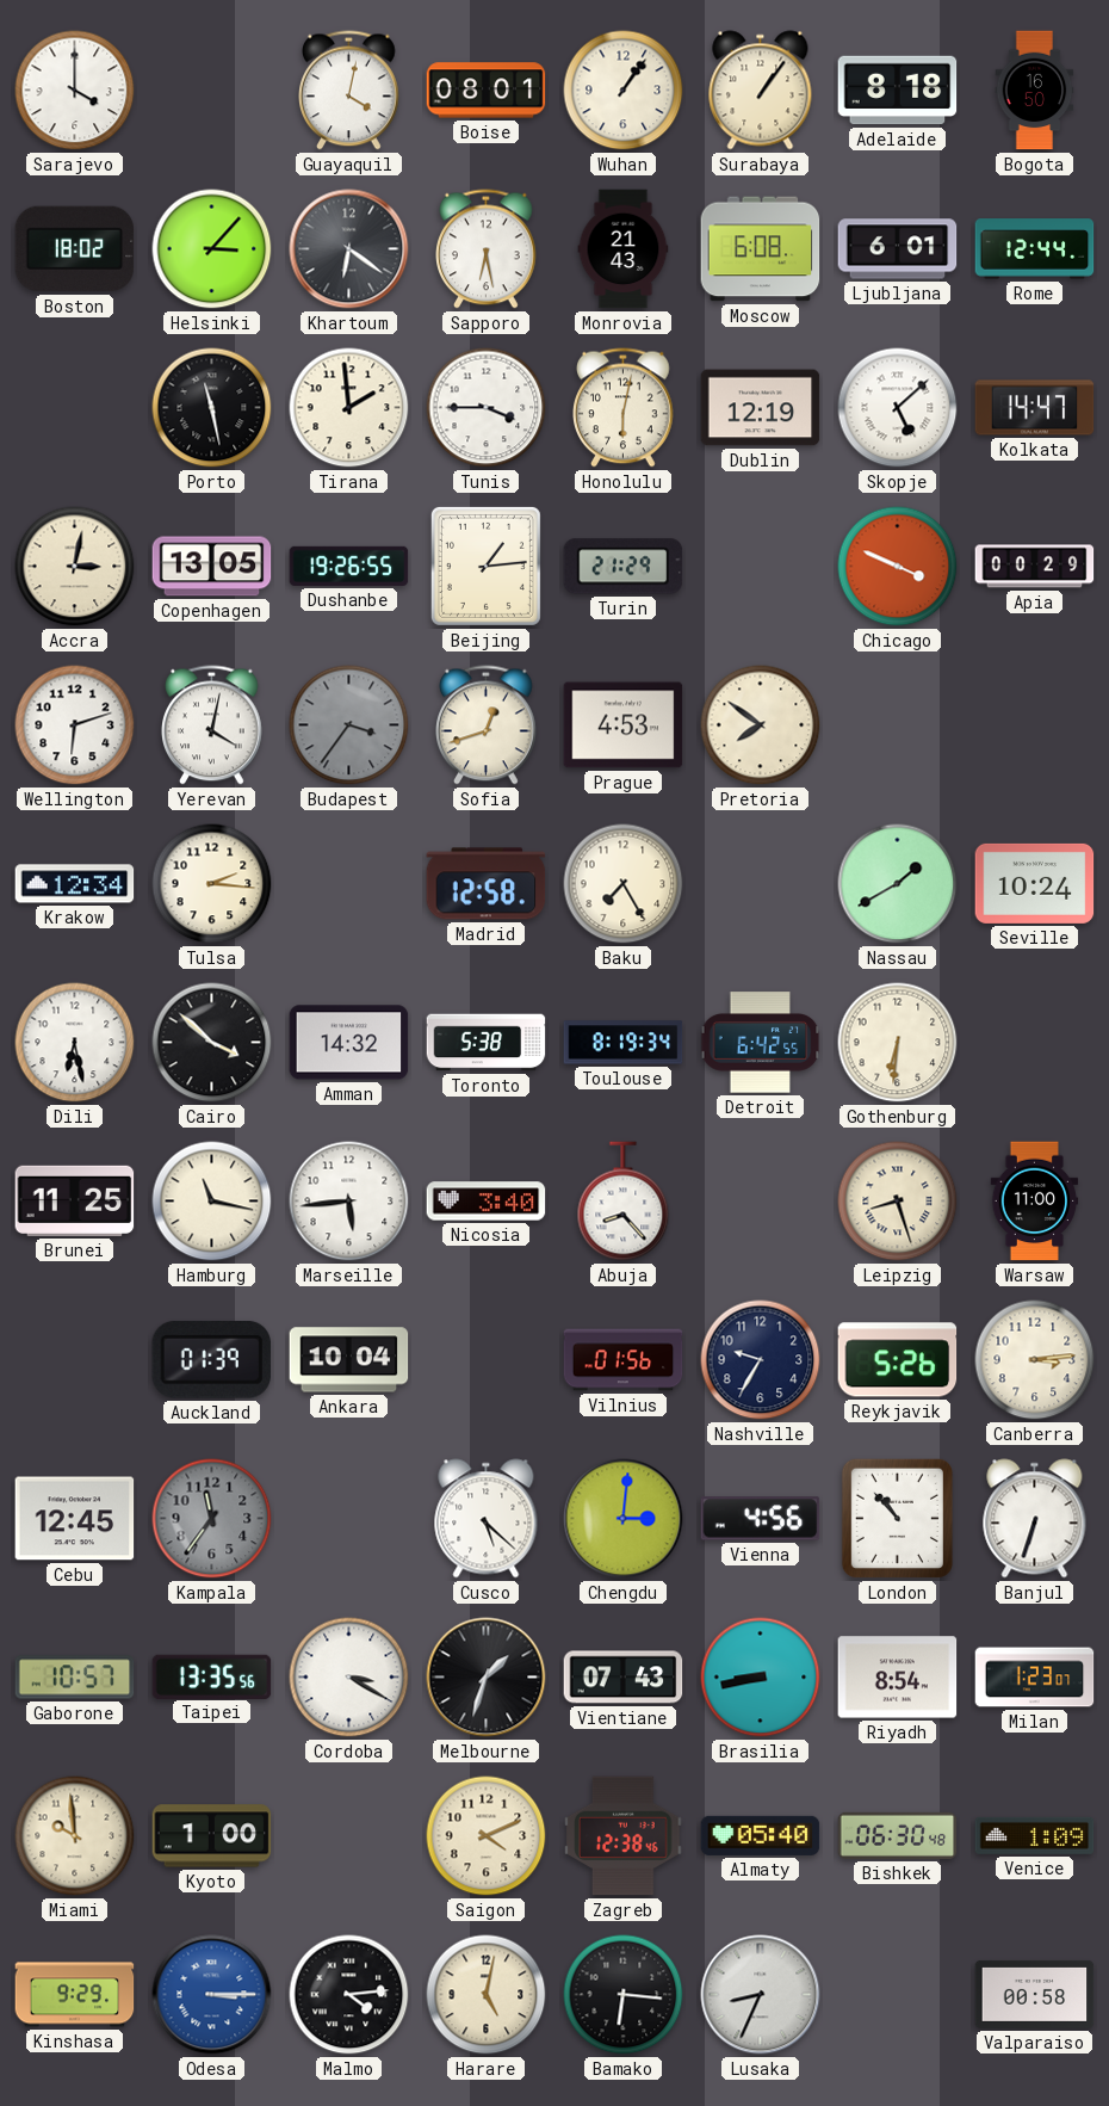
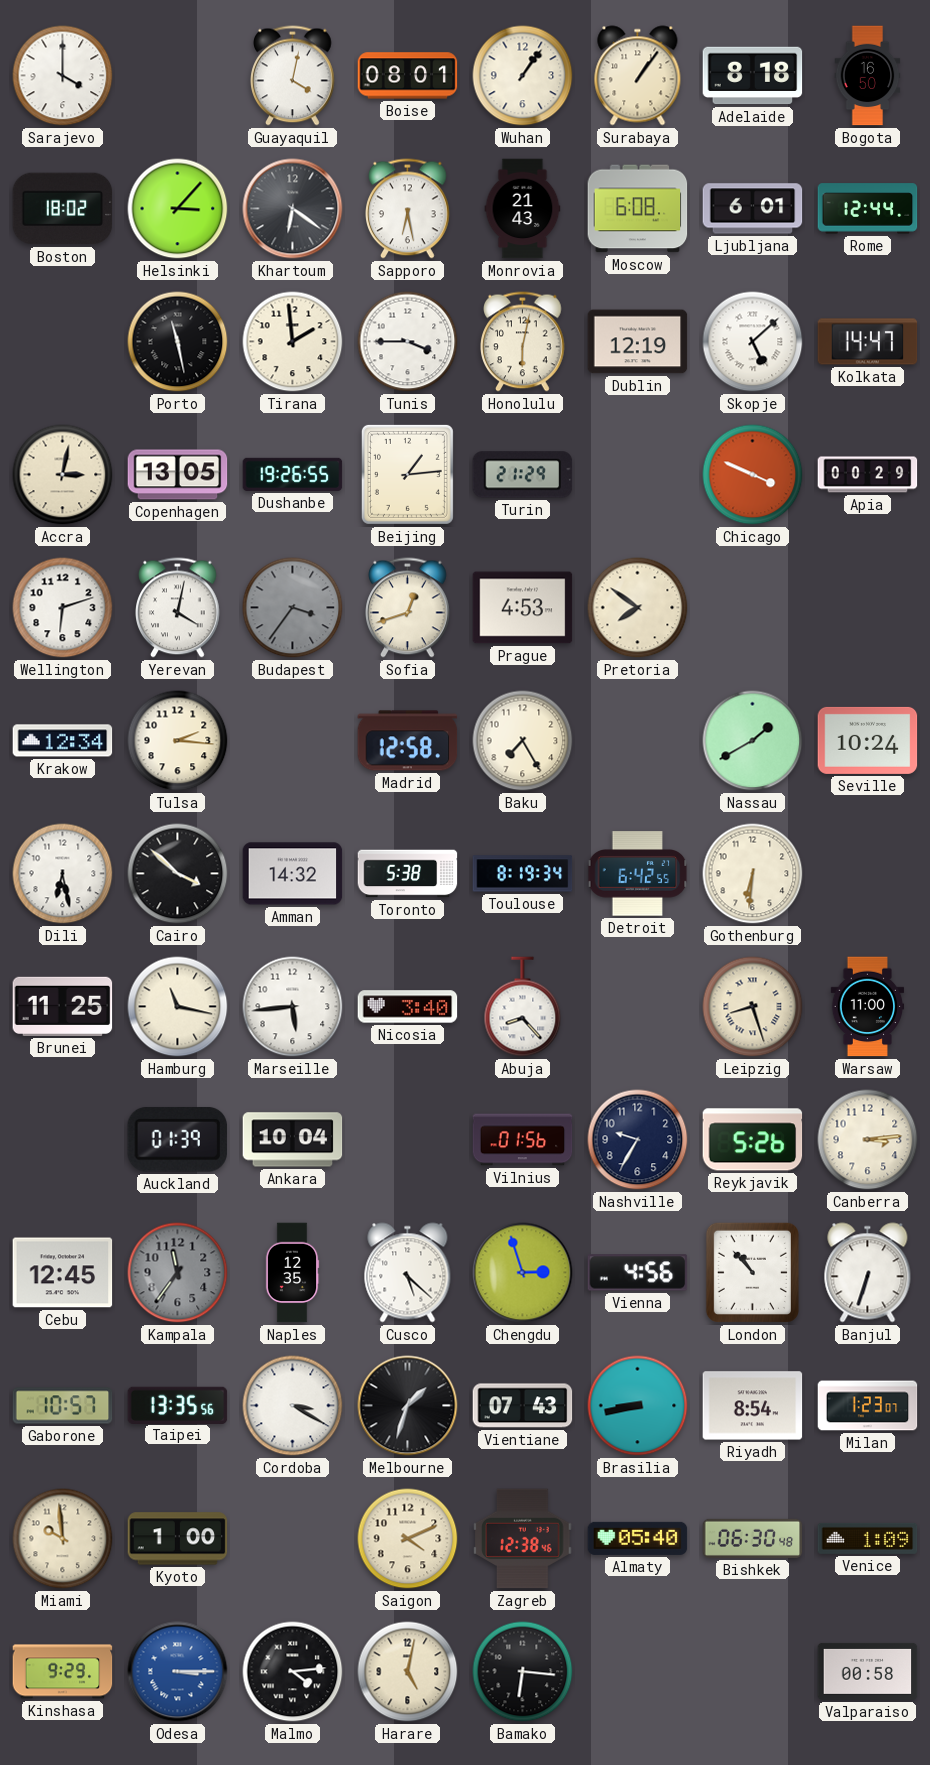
Naples: none -> 12:35 (292, 1273)
Chengdu: 3:01 -> 2:57 (523, 1273)
Lusaka: 8:34 -> none (761, 1995)
